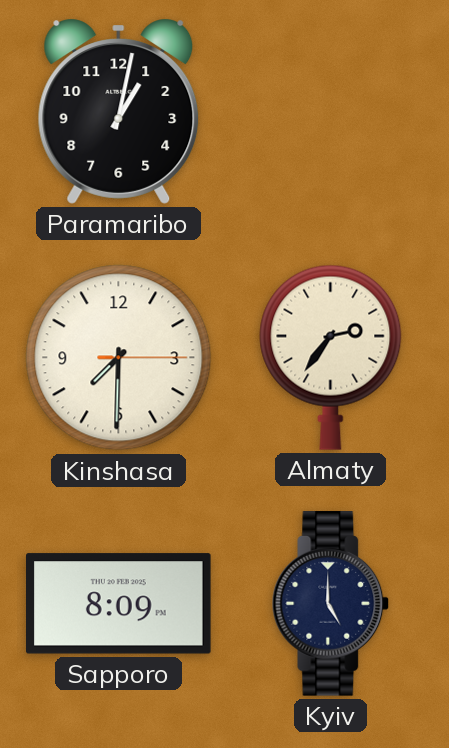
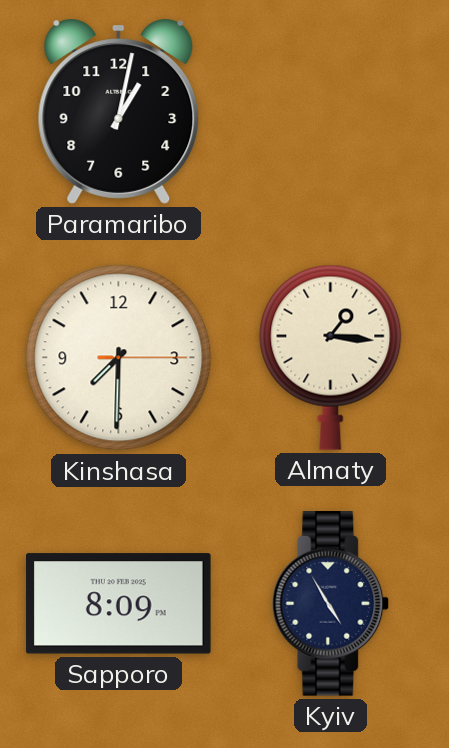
Almaty: 2:36 -> 1:16 (331, 357)
Kyiv: 5:00 -> 4:55 (331, 604)
